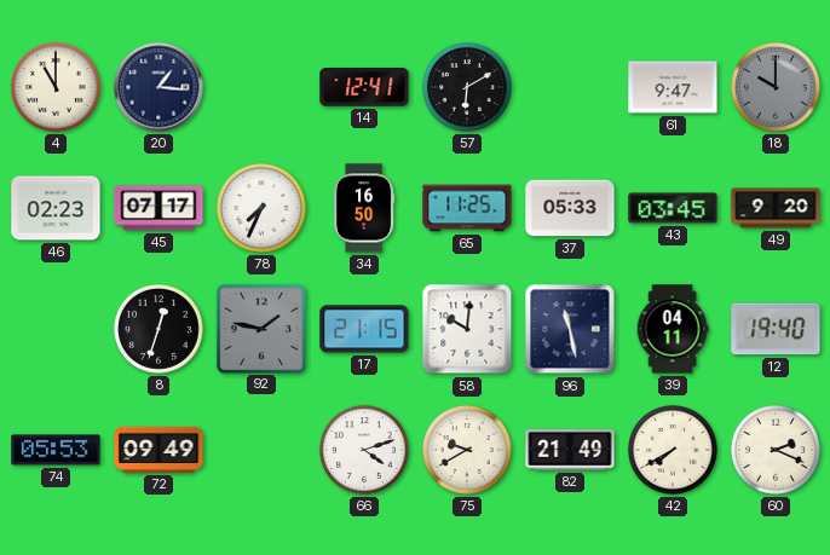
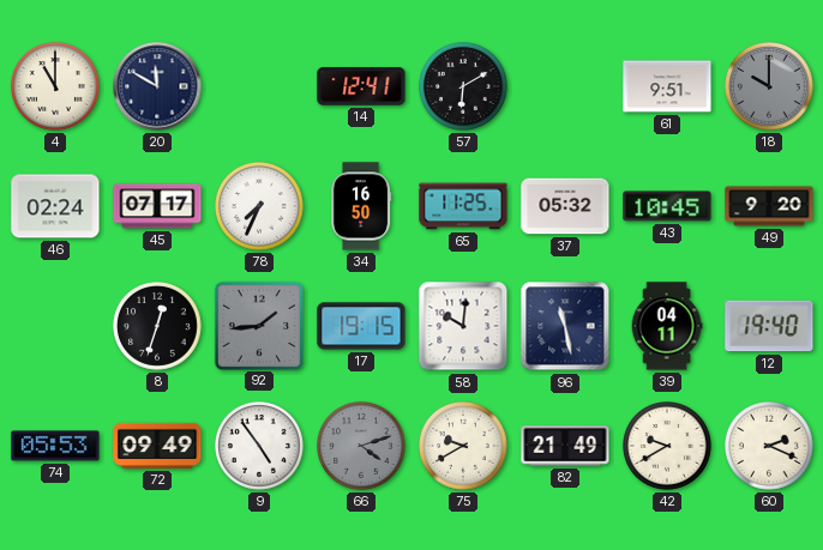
20: 1:16 -> 11:50 (157, 86)
61: 9:47 -> 9:51 (667, 86)
46: 02:23 -> 02:24 (55, 206)
37: 05:33 -> 05:32 (565, 206)
43: 03:45 -> 10:45 (667, 206)
92: 1:47 -> 1:44 (258, 325)
17: 21:15 -> 19:15 (361, 326)
9: none -> 4:54 (260, 447)
66 dial: white -> grey (362, 447)
42: 7:40 -> 9:40 (668, 447)
